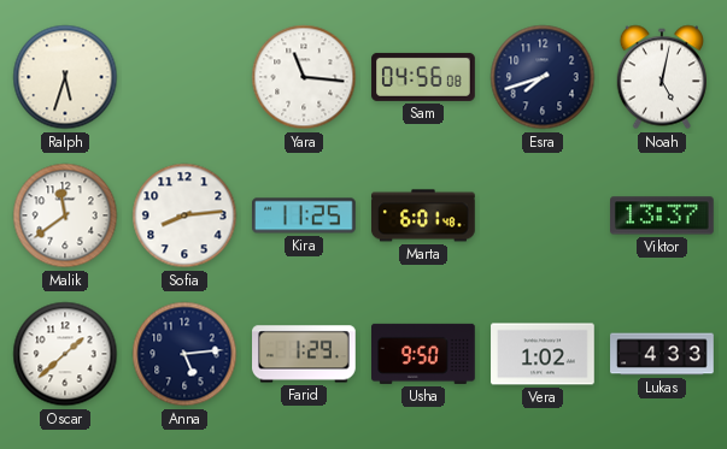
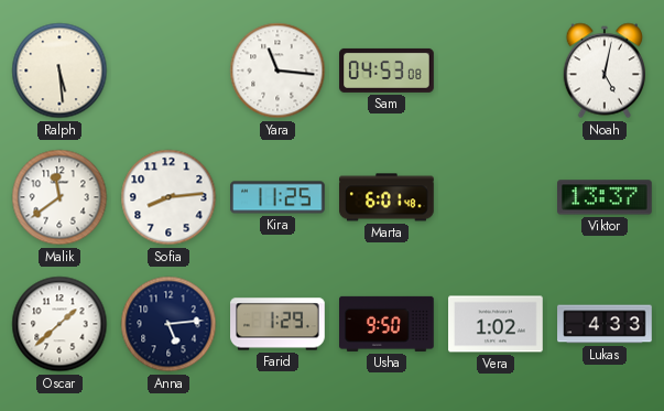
Ralph: 5:33 -> 5:29 (59, 71)
Sam: 04:56 -> 04:53 (387, 71)
Esra: 7:42 -> none (543, 77)
